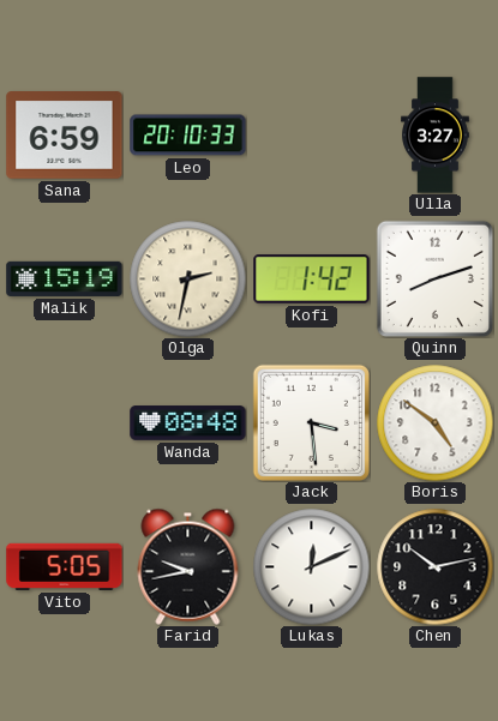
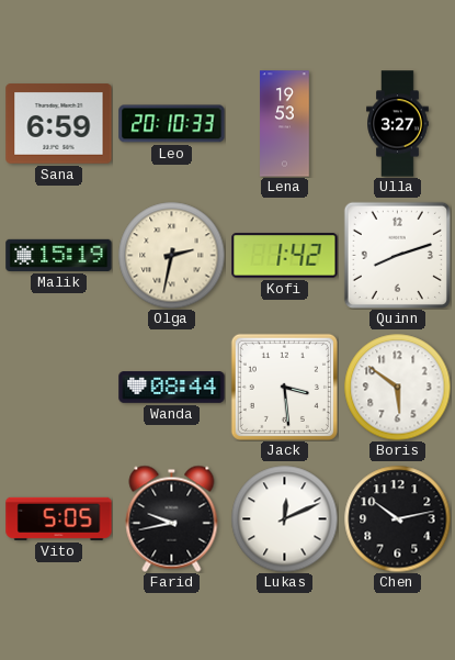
Lena: none -> 19:53 (285, 124)
Wanda: 08:48 -> 08:44 (172, 388)
Boris: 4:51 -> 5:51 (397, 387)
